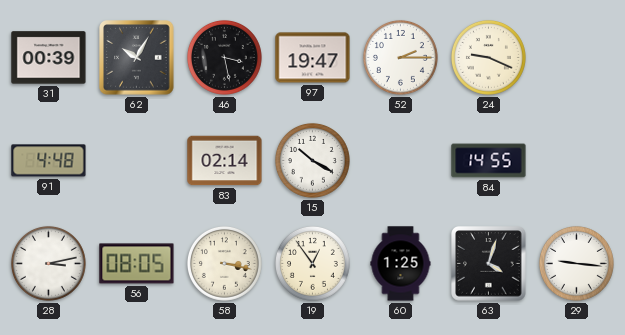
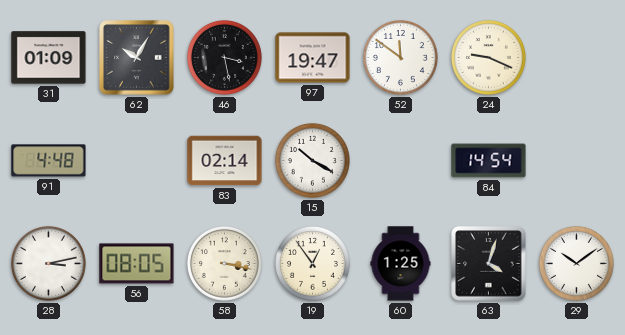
31: 00:39 -> 01:09 (49, 58)
52: 2:15 -> 11:51 (400, 57)
84: 14:55 -> 14:54 (489, 161)
29: 9:16 -> 10:09 (576, 263)
